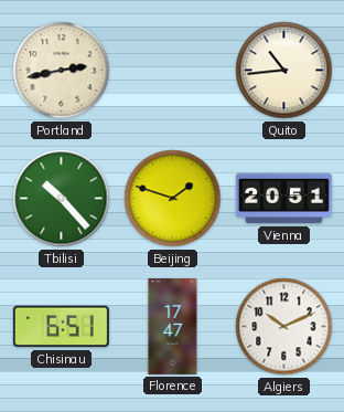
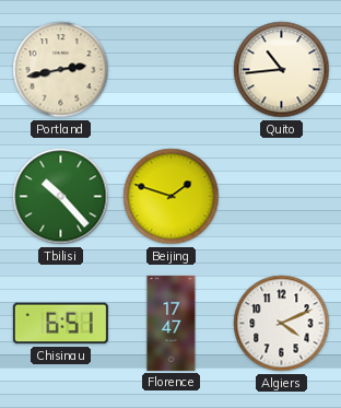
Vienna: 20:51 -> none (283, 199)
Algiers: 10:11 -> 4:11 (282, 324)
